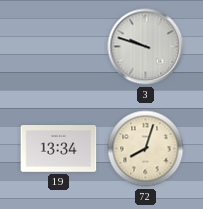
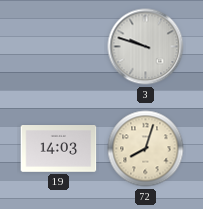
19: 13:34 -> 14:03 (59, 149)
